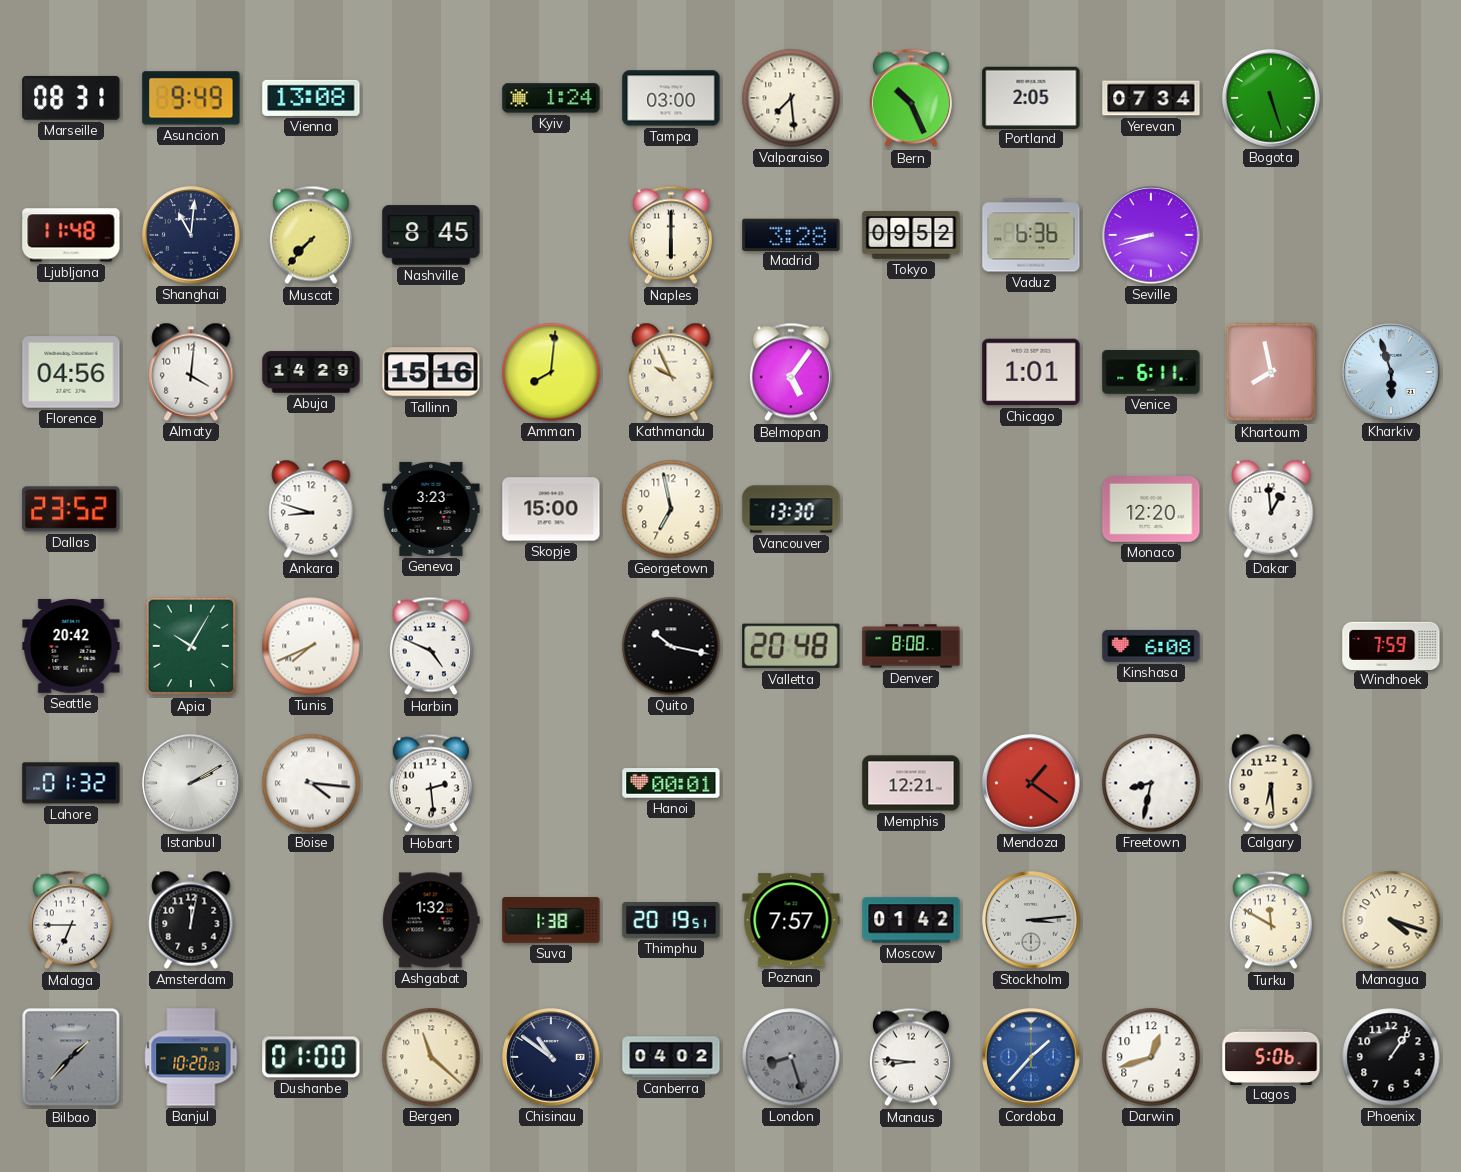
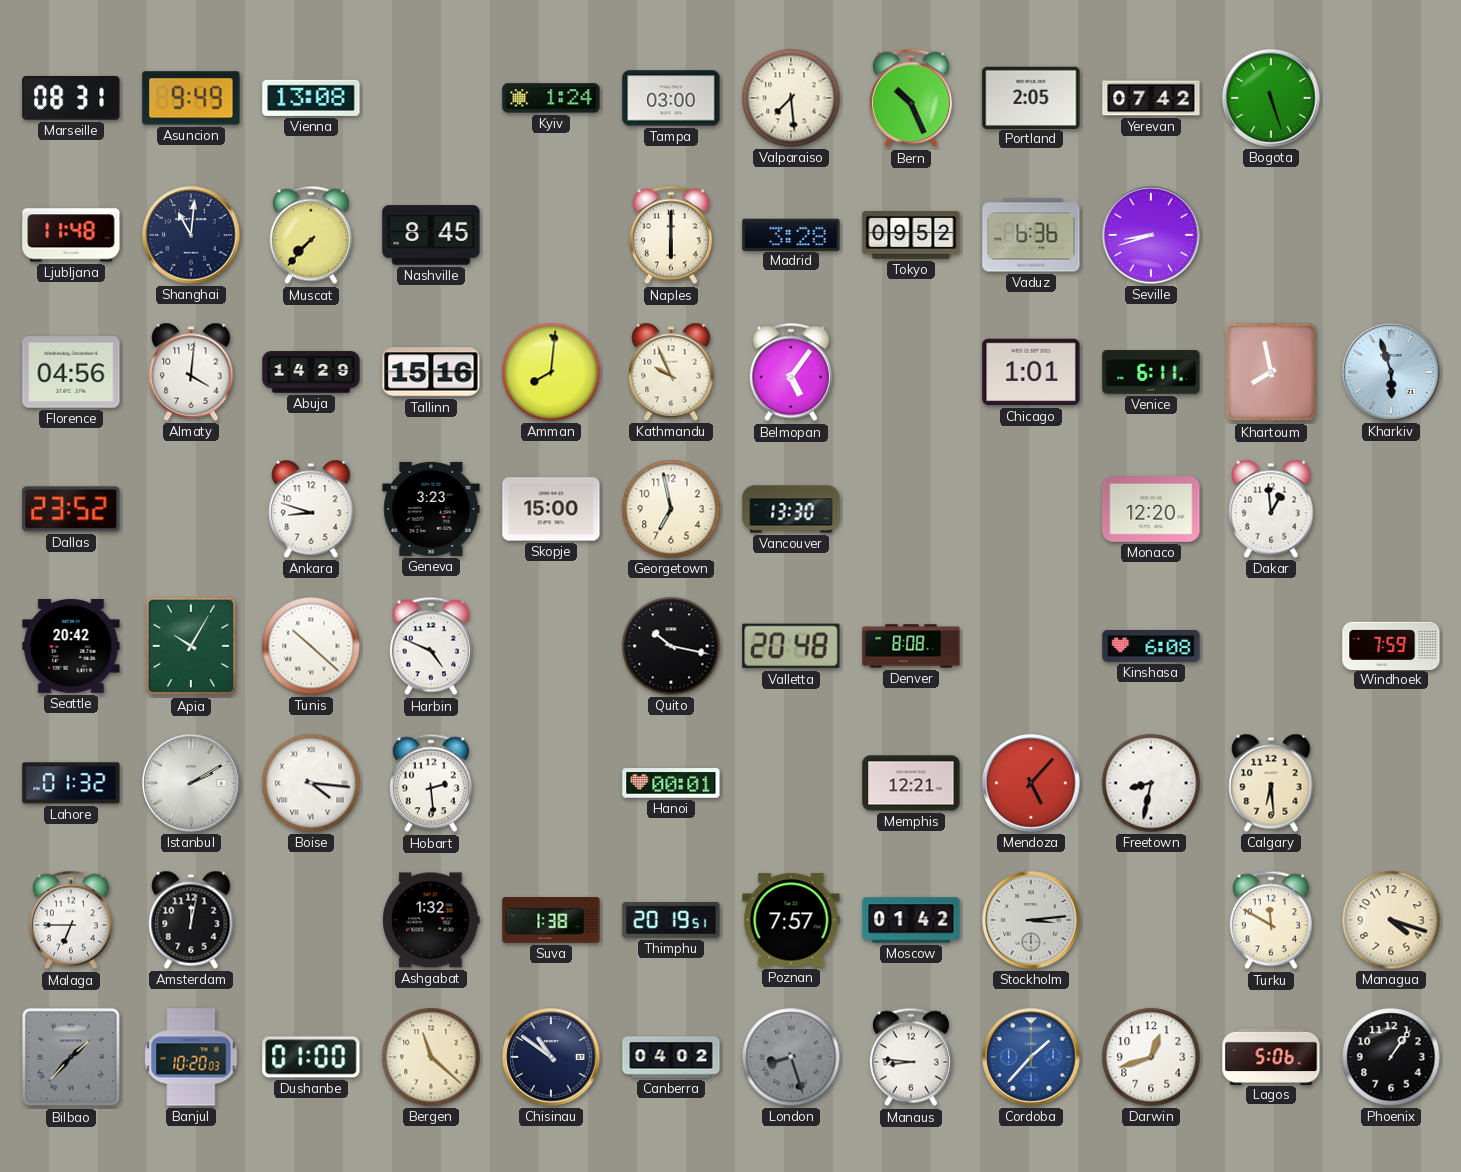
Yerevan: 07:34 -> 07:42 (1151, 98)
Tunis: 7:41 -> 10:22 (311, 646)
Mendoza: 1:21 -> 5:07 (1031, 783)
